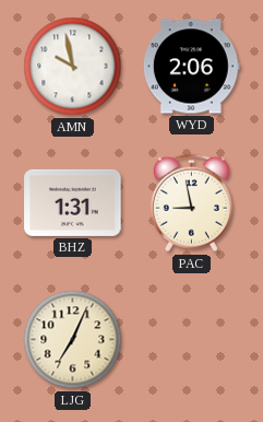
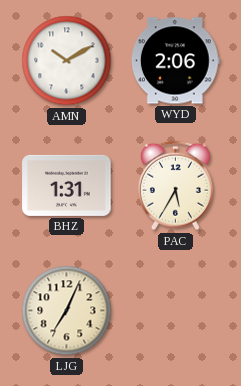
AMN: 9:58 -> 10:10 (67, 61)
PAC: 8:58 -> 5:35 (175, 186)
